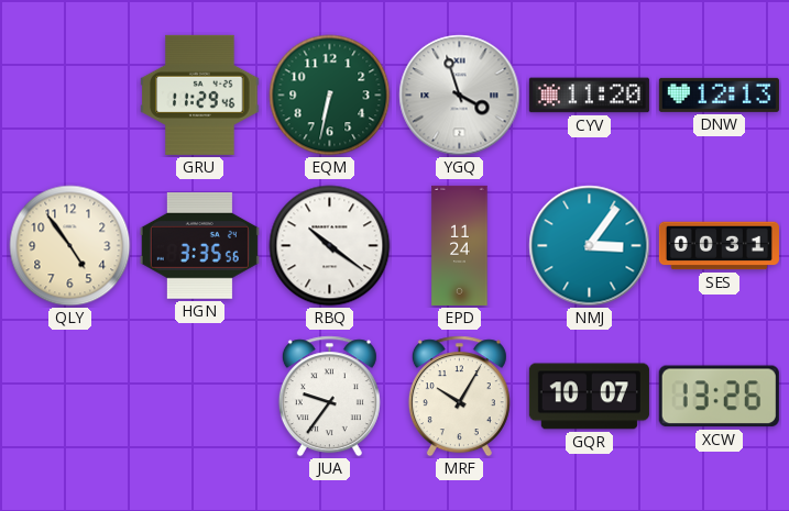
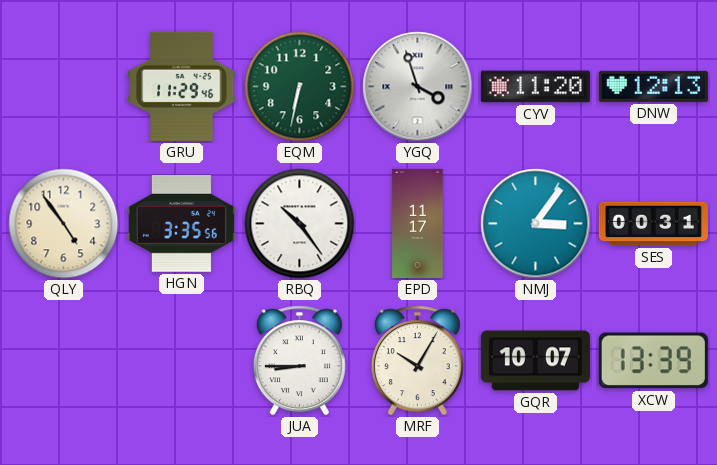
RBQ: 10:21 -> 10:24 (300, 224)
EPD: 11:24 -> 11:17 (418, 223)
JUA: 9:36 -> 8:45 (299, 361)
XCW: 13:26 -> 13:39 (653, 361)
